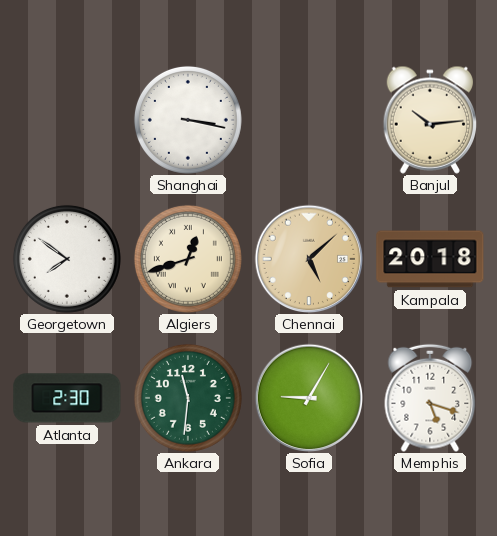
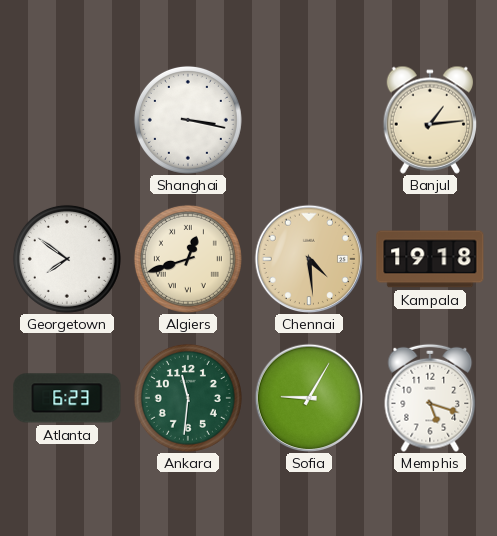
Banjul: 10:14 -> 1:14 (429, 120)
Chennai: 5:08 -> 4:29 (309, 259)
Kampala: 20:18 -> 19:18 (430, 259)
Atlanta: 2:30 -> 6:23 (67, 398)
